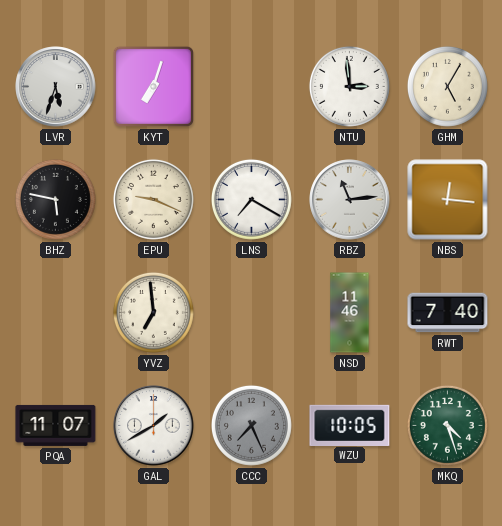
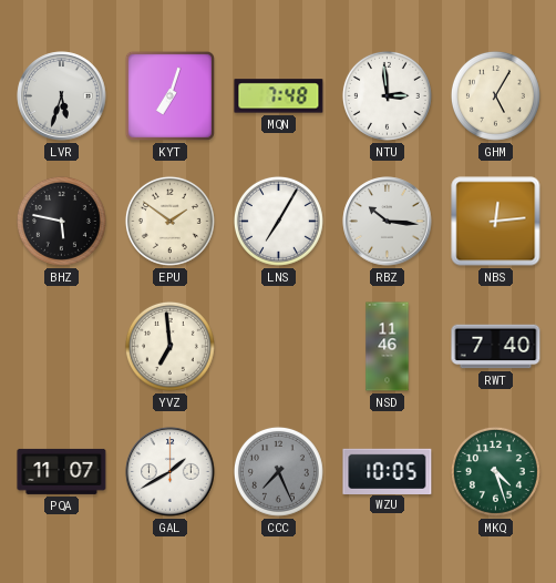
MQN: none -> 7:48 (279, 96)
EPU: 9:19 -> 1:51 (169, 221)
LNS: 7:20 -> 7:05 (278, 221)
RBZ: 11:14 -> 10:16 (388, 222)
NBS: 12:16 -> 12:14 (496, 222)
